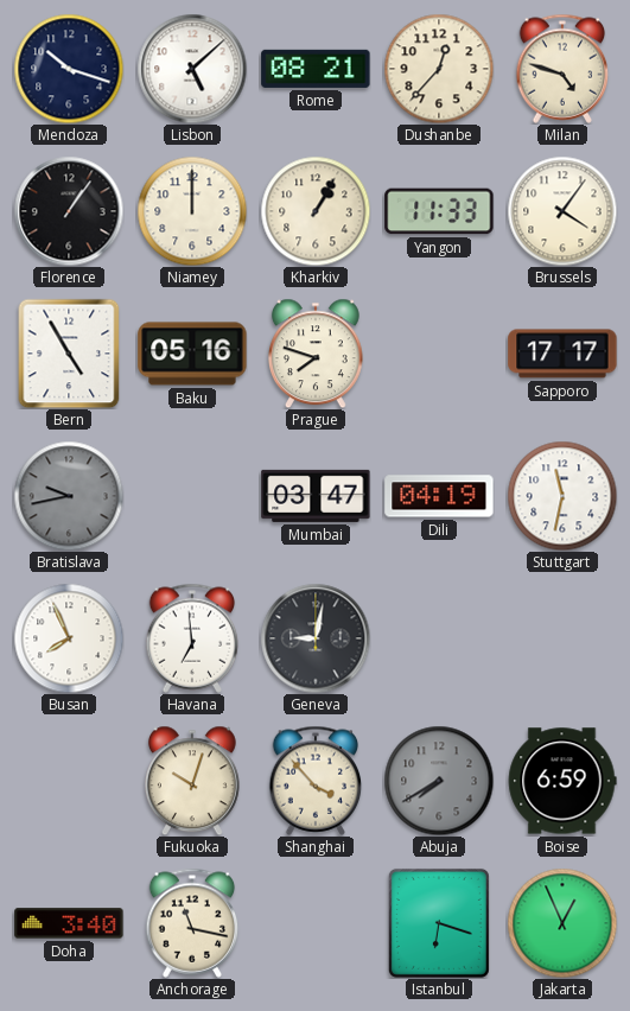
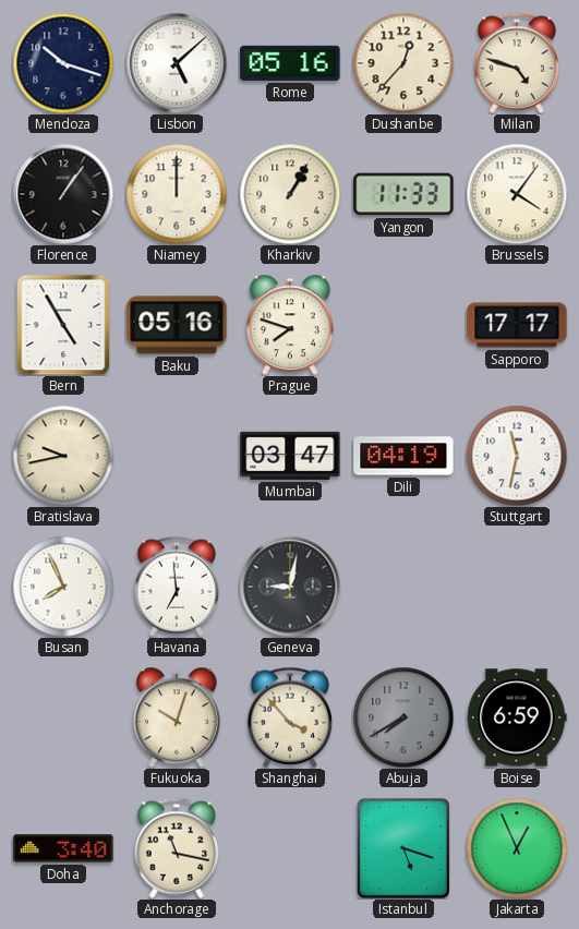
Rome: 08:21 -> 05:16 (290, 63)
Bratislava dial: grey -> cream (63, 456)
Istanbul: 6:18 -> 5:18 (403, 848)
